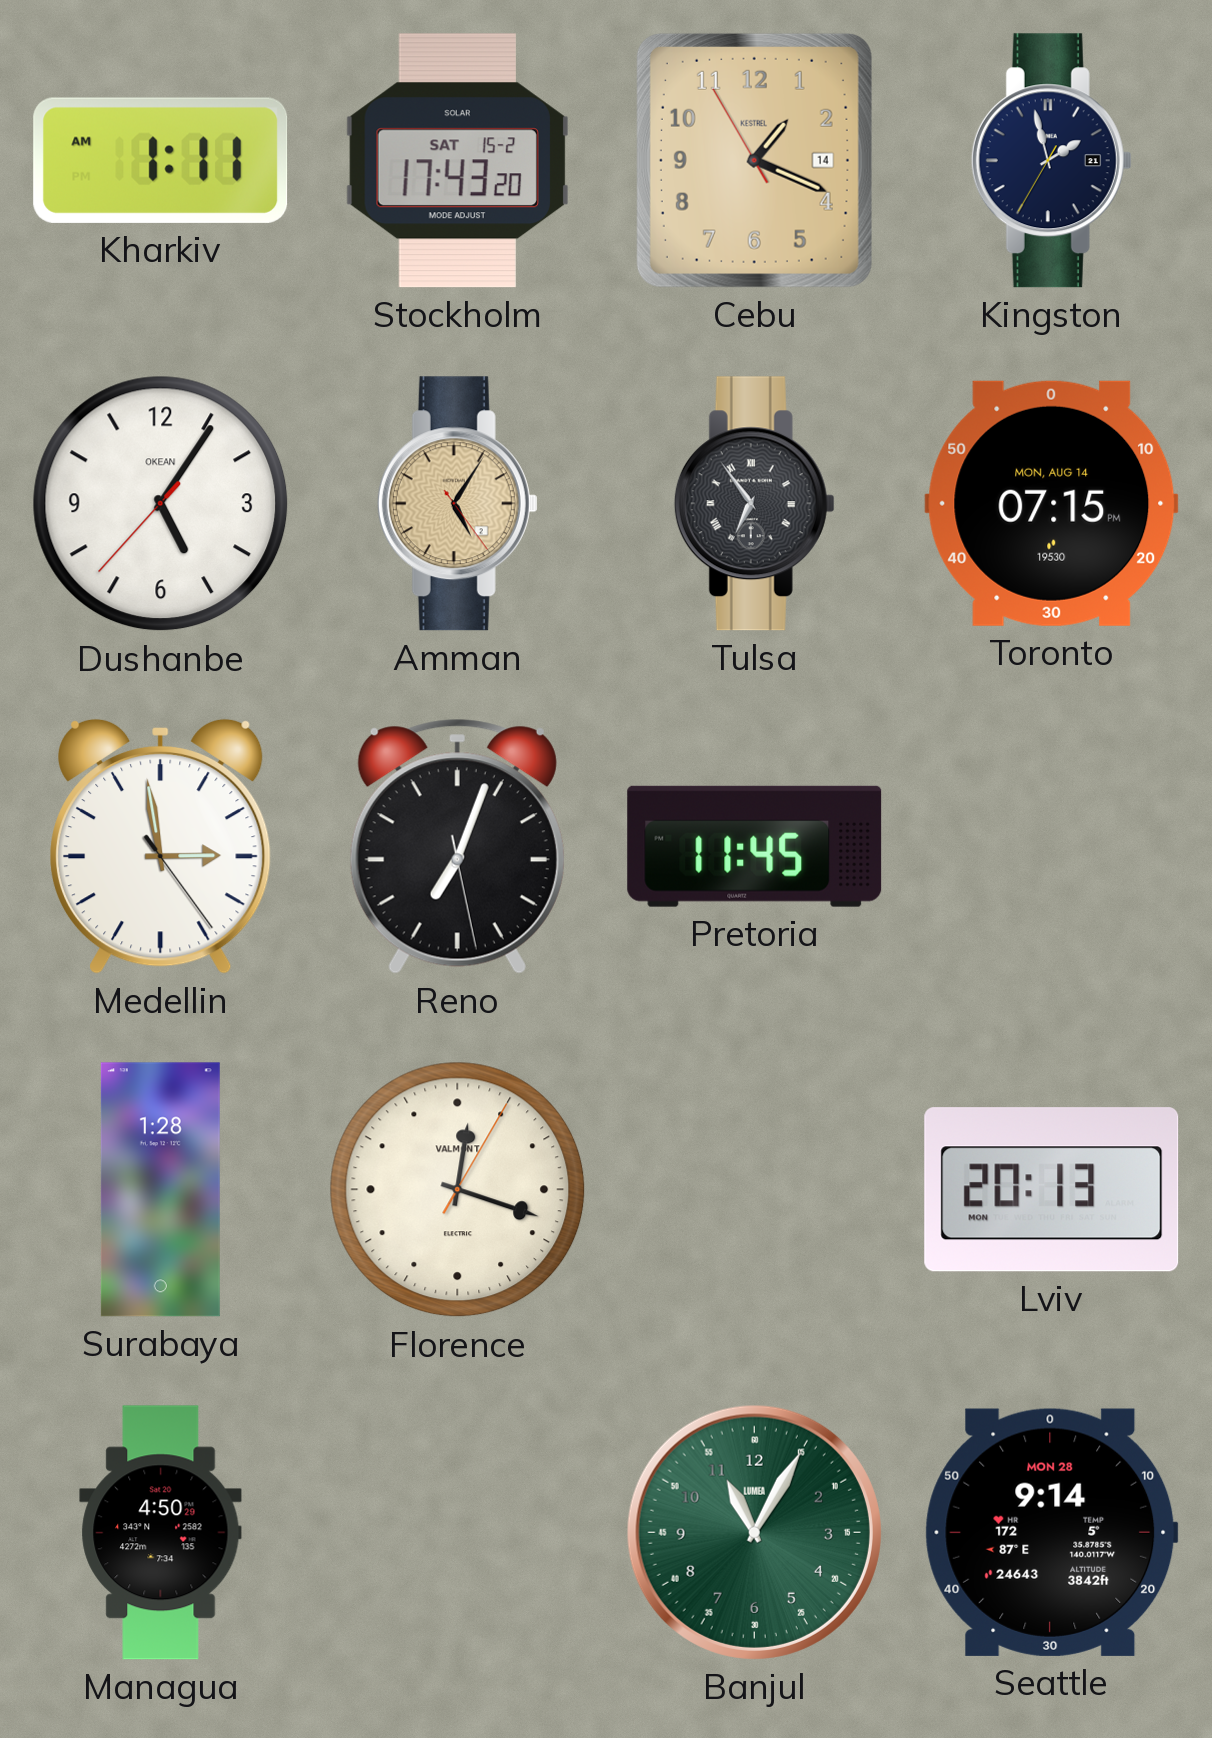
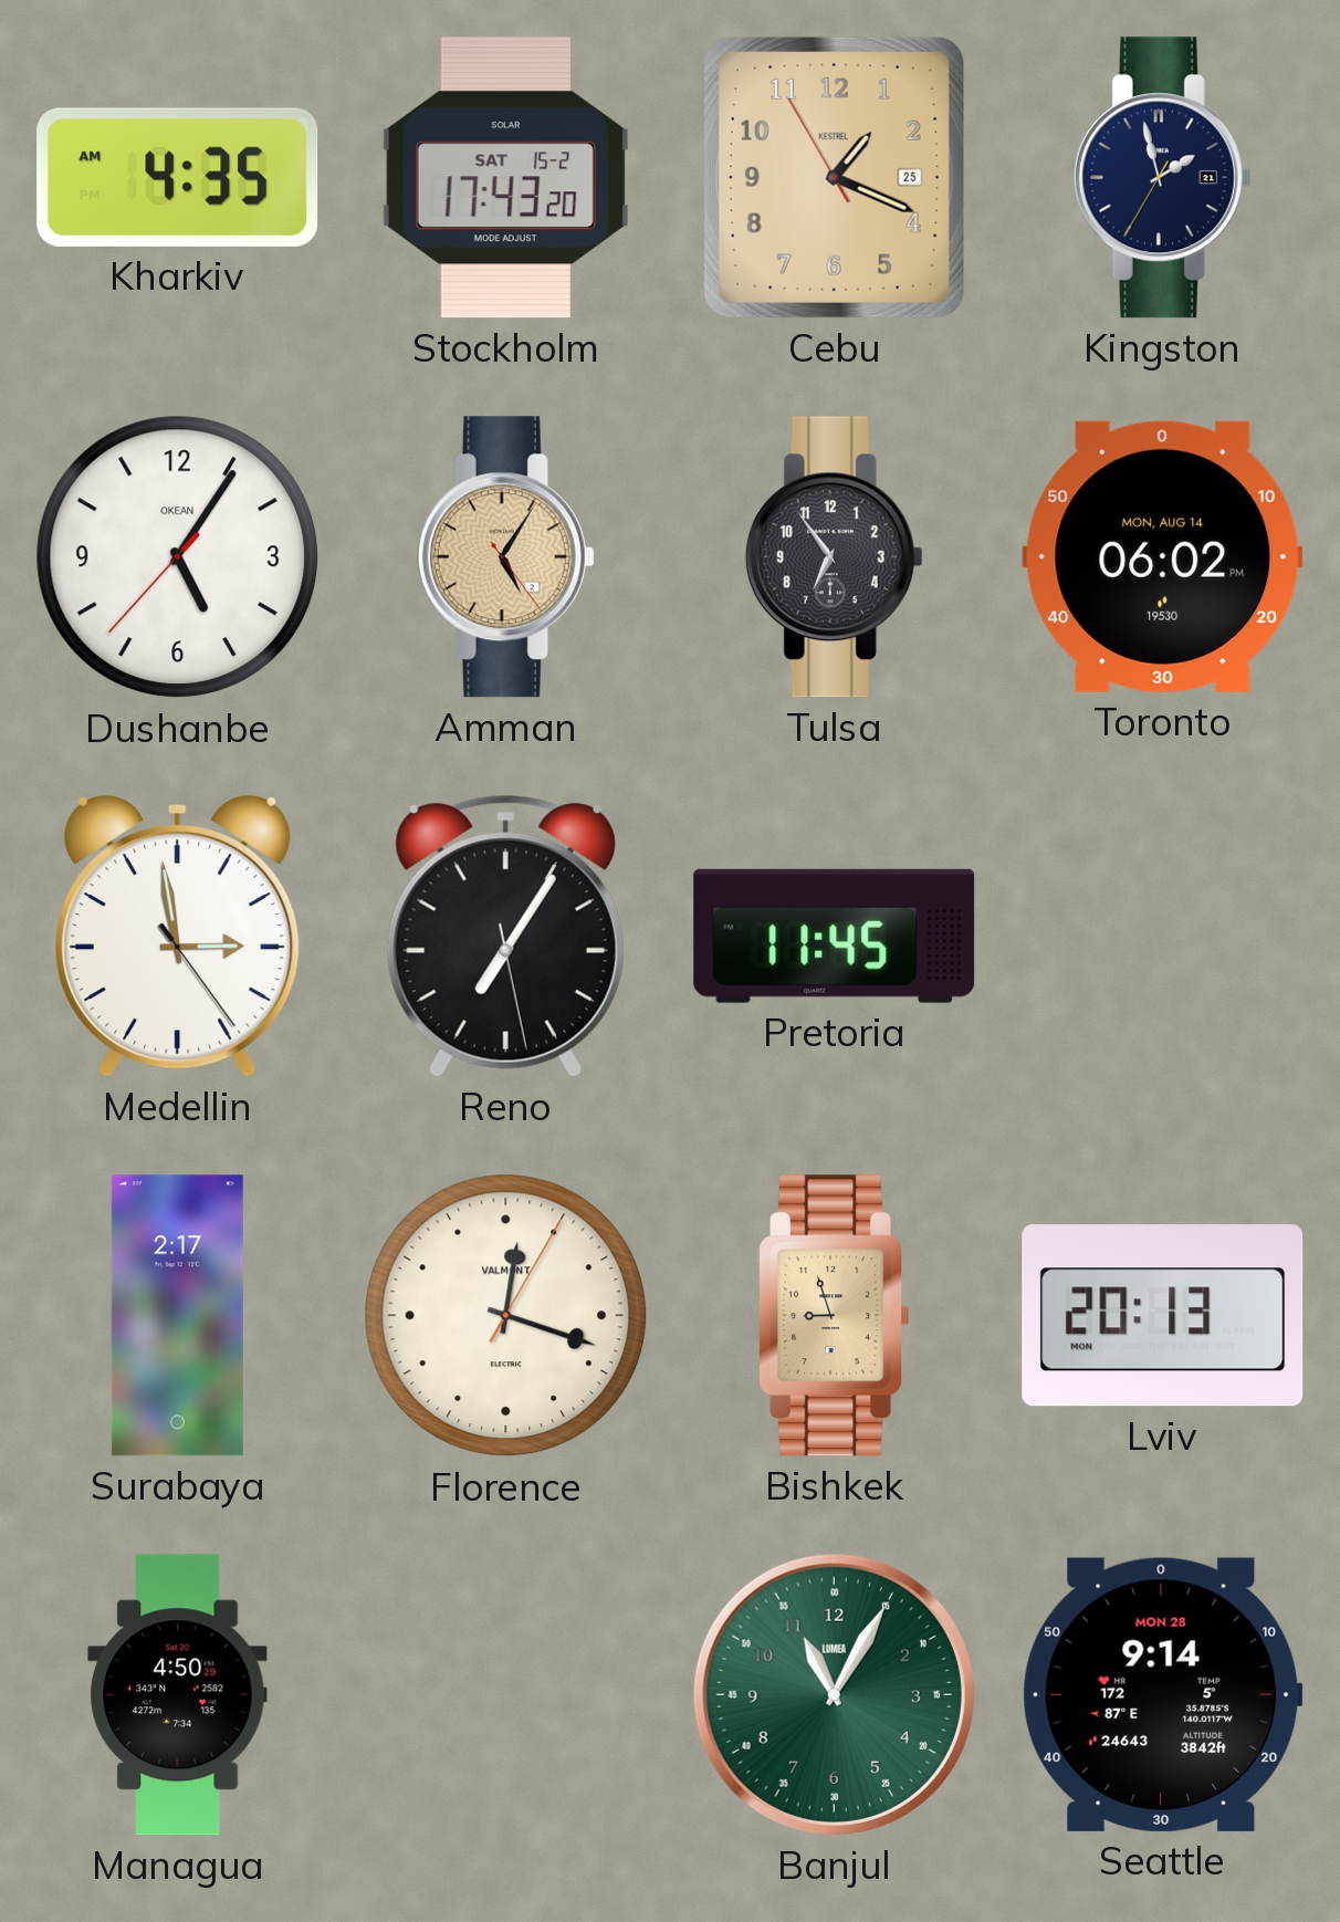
Kharkiv: 1:11 -> 4:35 (178, 177)
Cebu date: 14 -> 25 (834, 177)
Tulsa numerals: Roman -> Arabic (834, 557)
Toronto: 07:15 -> 06:02 (1163, 556)
Reno: 7:03 -> 7:05 (505, 937)
Surabaya: 1:28 -> 2:17 (177, 1316)
Bishkek: none -> 8:57 (834, 1316)
